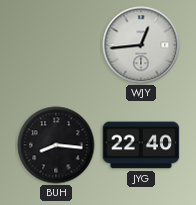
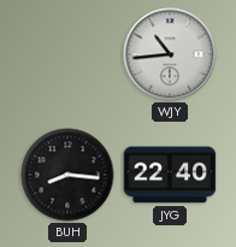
WJY: 12:44 -> 10:44 (170, 54)
